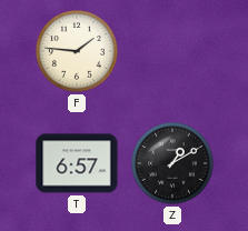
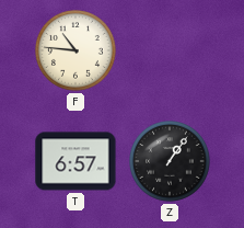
F: 1:46 -> 10:46 (77, 52)
Z: 1:10 -> 1:06 (171, 162)
